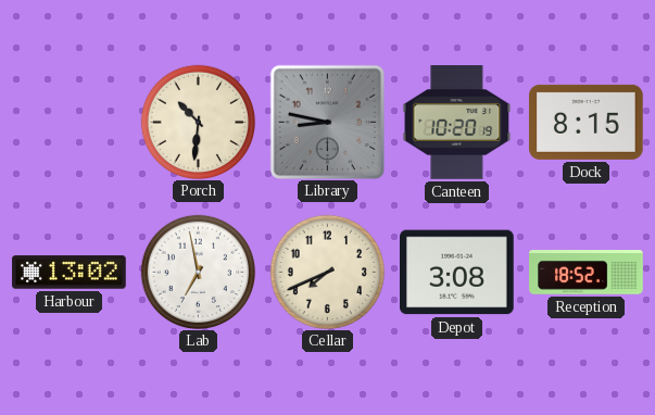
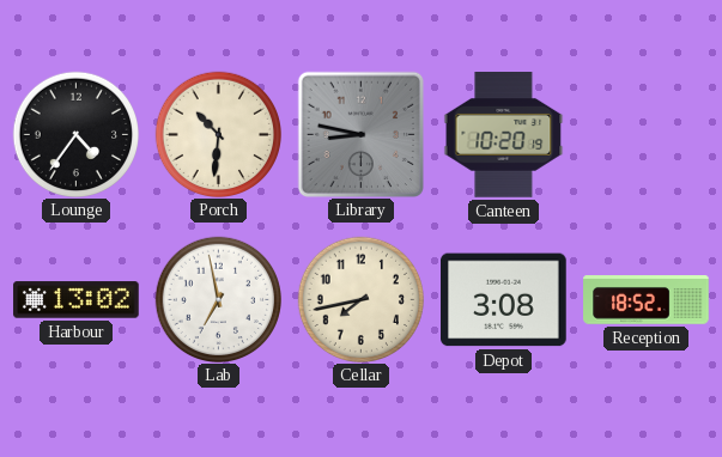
Lounge: none -> 4:36 (75, 134)
Dock: 8:15 -> none (587, 122)
Cellar: 7:41 -> 7:43 (360, 299)
